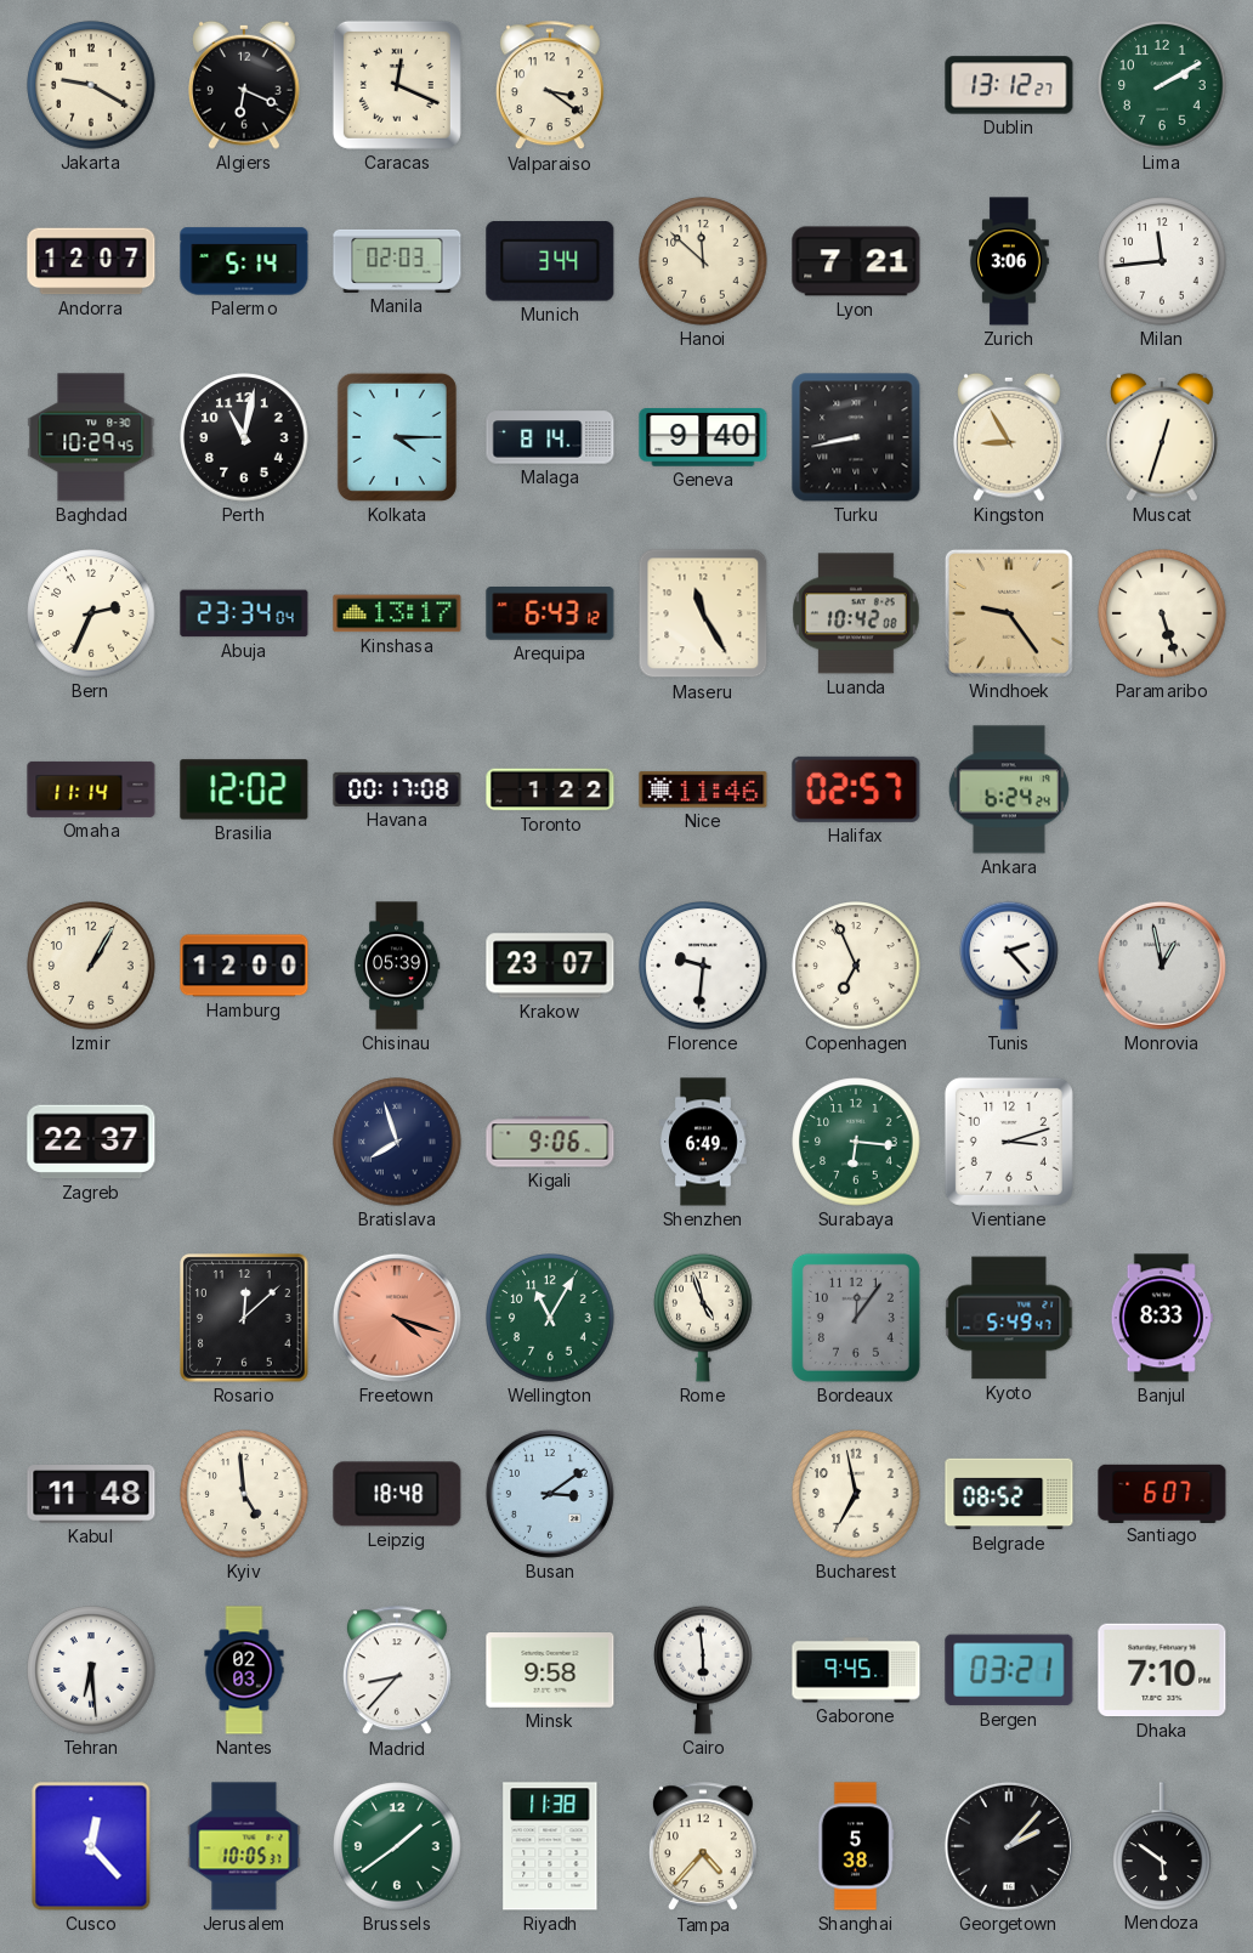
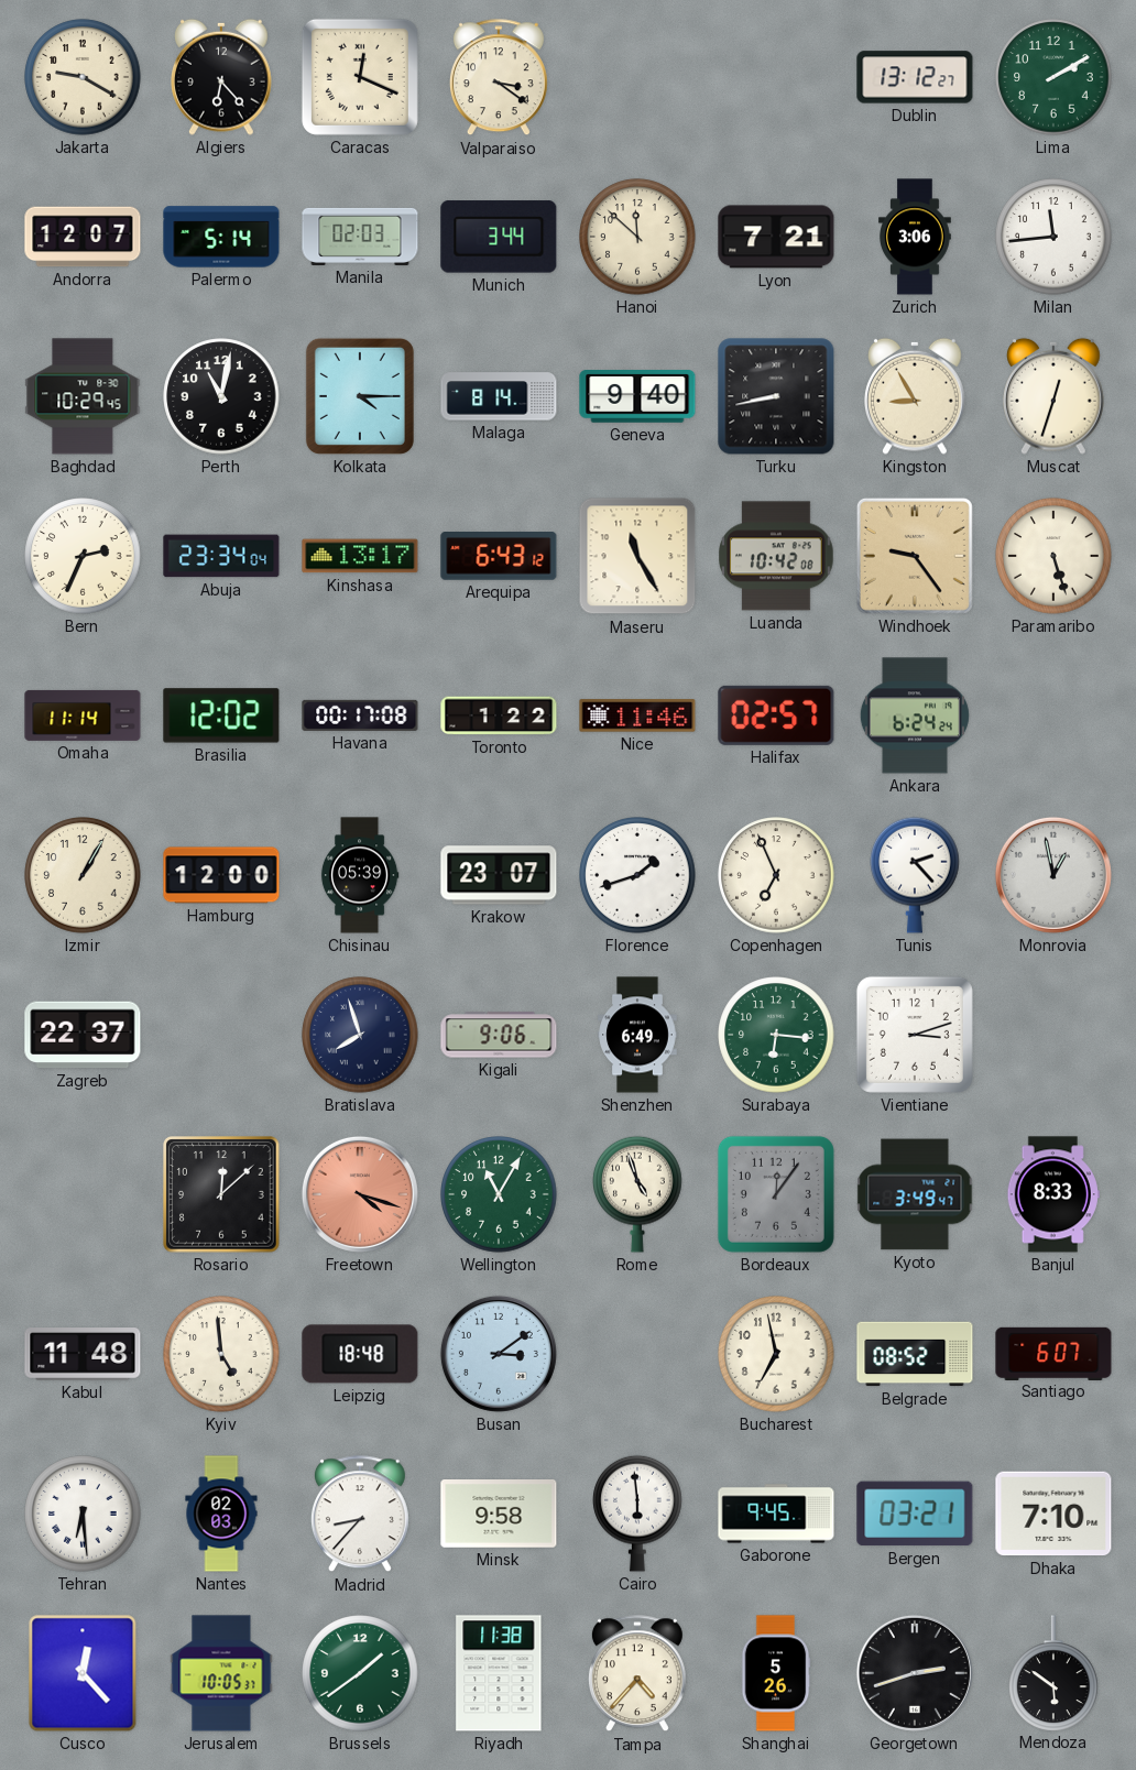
Algiers: 6:19 -> 6:23 (222, 77)
Florence: 9:31 -> 1:42 (637, 875)
Kyoto: 5:49 -> 3:49 (915, 1194)
Shanghai: 5:38 -> 5:26 (776, 1673)
Georgetown: 2:07 -> 2:42 (915, 1673)
